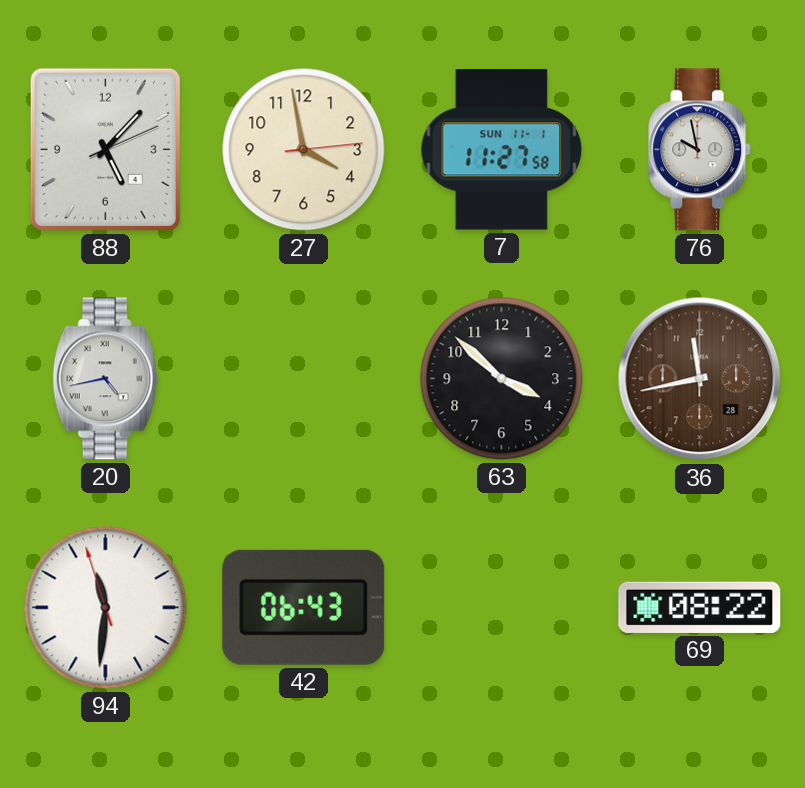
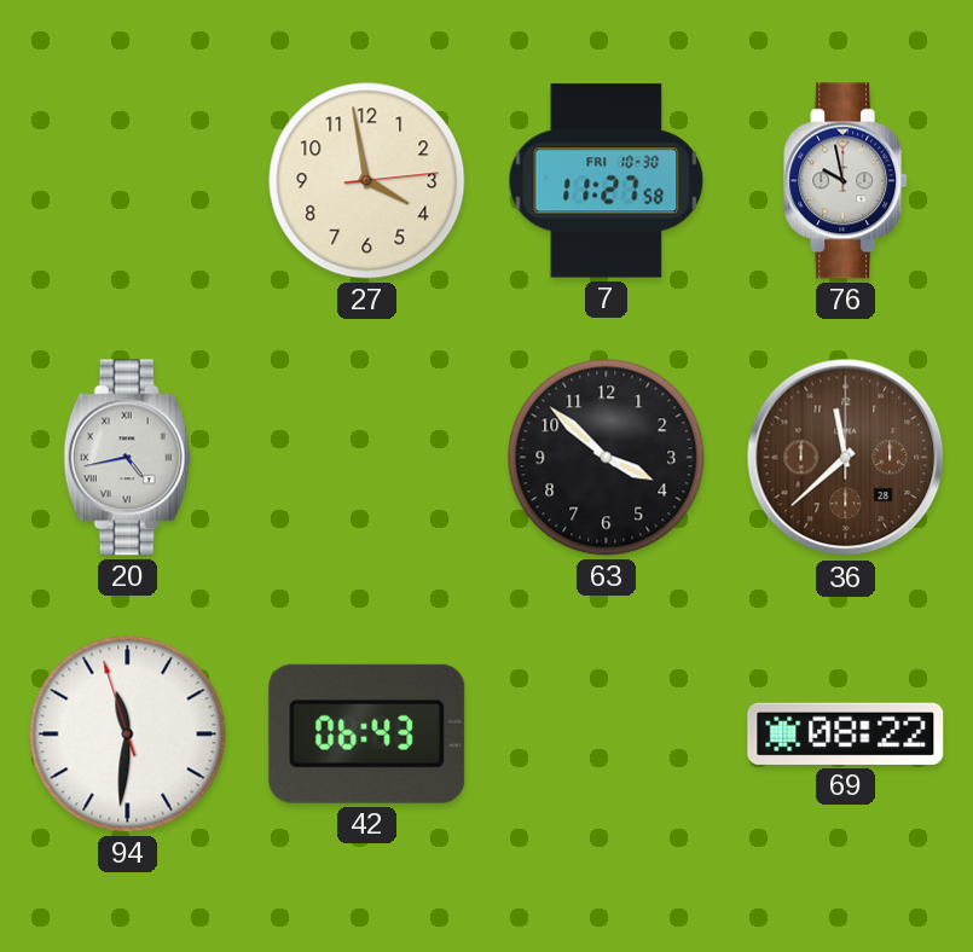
88: 5:07 -> none (105, 149)
7 date: SUN 11-1 -> FRI 10-30 (607, 181)
36: 11:43 -> 11:38 (846, 458)
